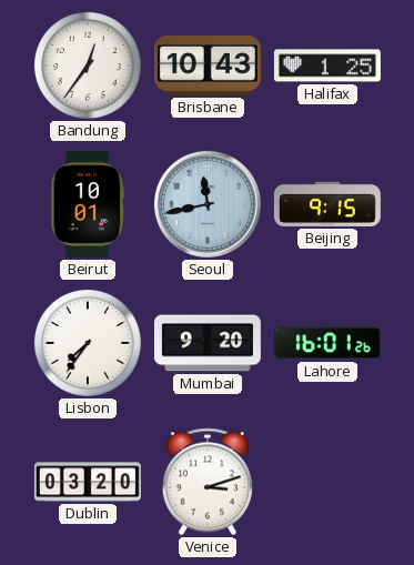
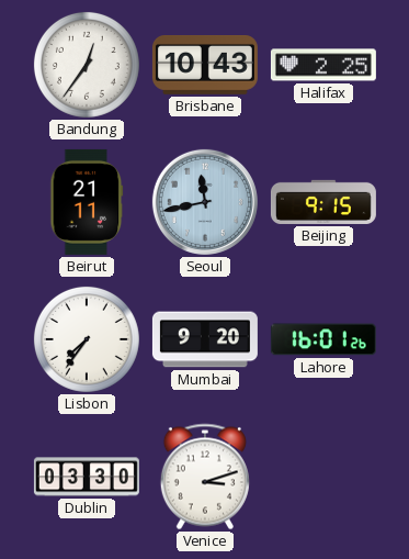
Halifax: 1:25 -> 2:25 (323, 65)
Beirut: 10:01 -> 21:11 (87, 202)
Dublin: 03:20 -> 03:30 (87, 477)
